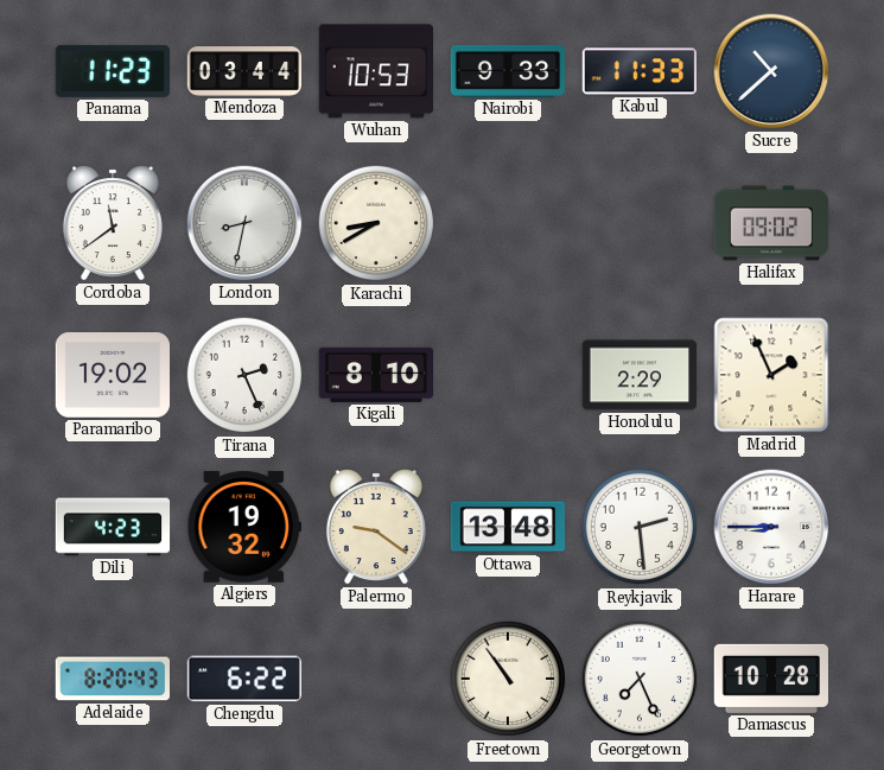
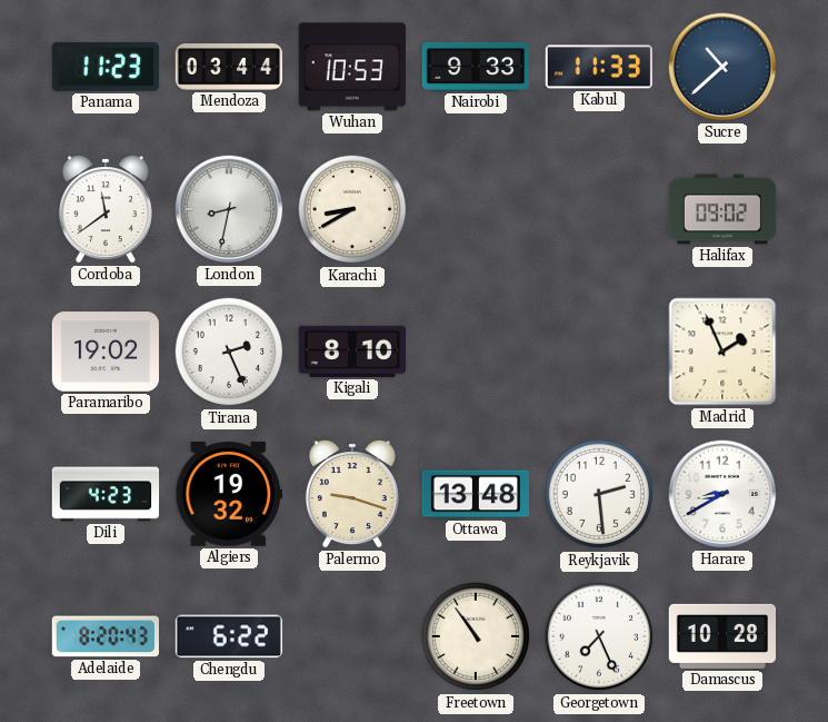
Honolulu: 2:29 -> none (640, 375)
Palermo: 9:21 -> 9:18 (352, 494)
Harare: 8:45 -> 8:40 (722, 494)
